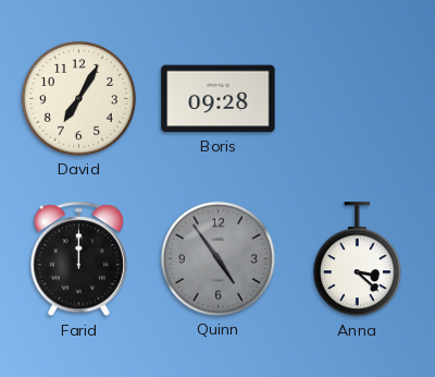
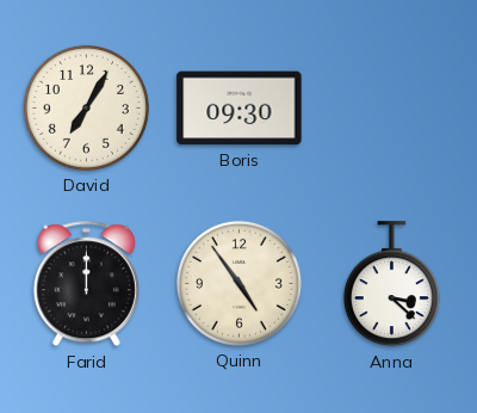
Boris: 09:28 -> 09:30 (240, 109)
Quinn dial: grey -> cream (238, 283)
